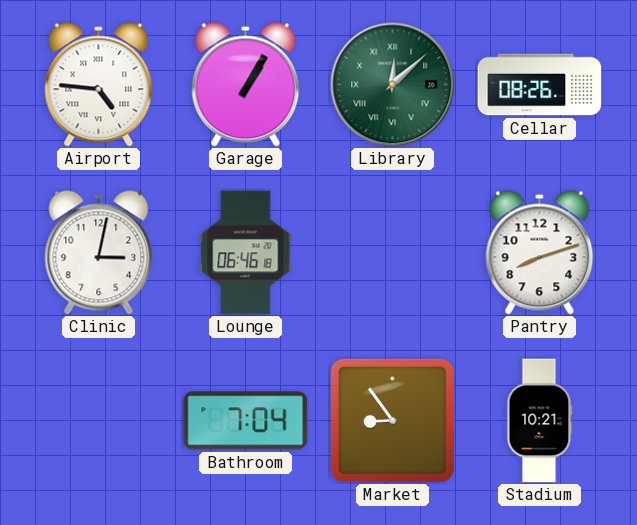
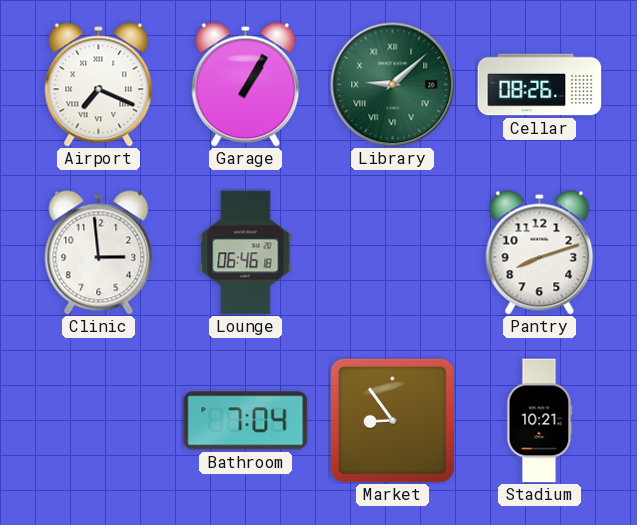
Airport: 4:46 -> 7:19 (99, 85)
Library: 12:08 -> 9:08 (393, 85)
Clinic: 3:02 -> 2:59 (99, 253)
